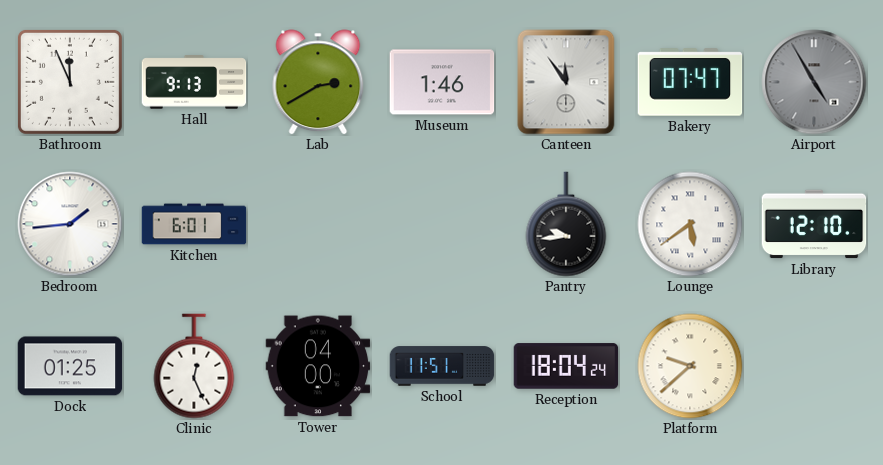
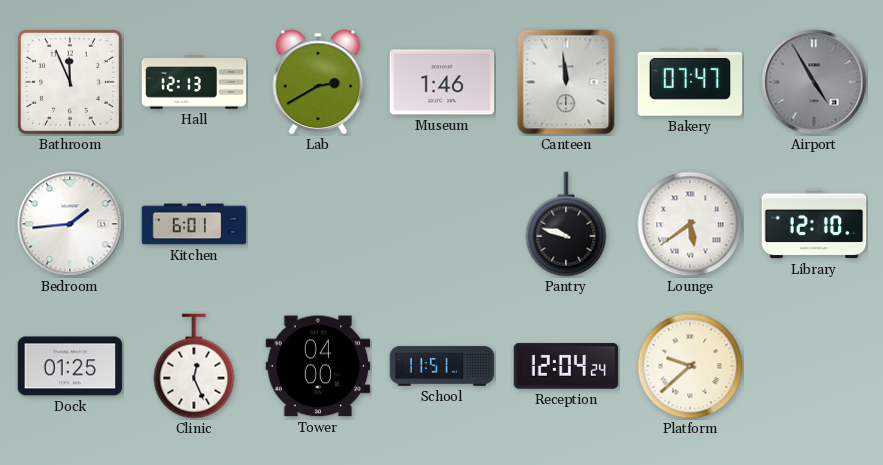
Hall: 9:13 -> 12:13 (194, 82)
Canteen: 11:54 -> 11:59 (566, 82)
Pantry: 9:44 -> 9:48 (566, 224)
Reception: 18:04 -> 12:04 (566, 366)
